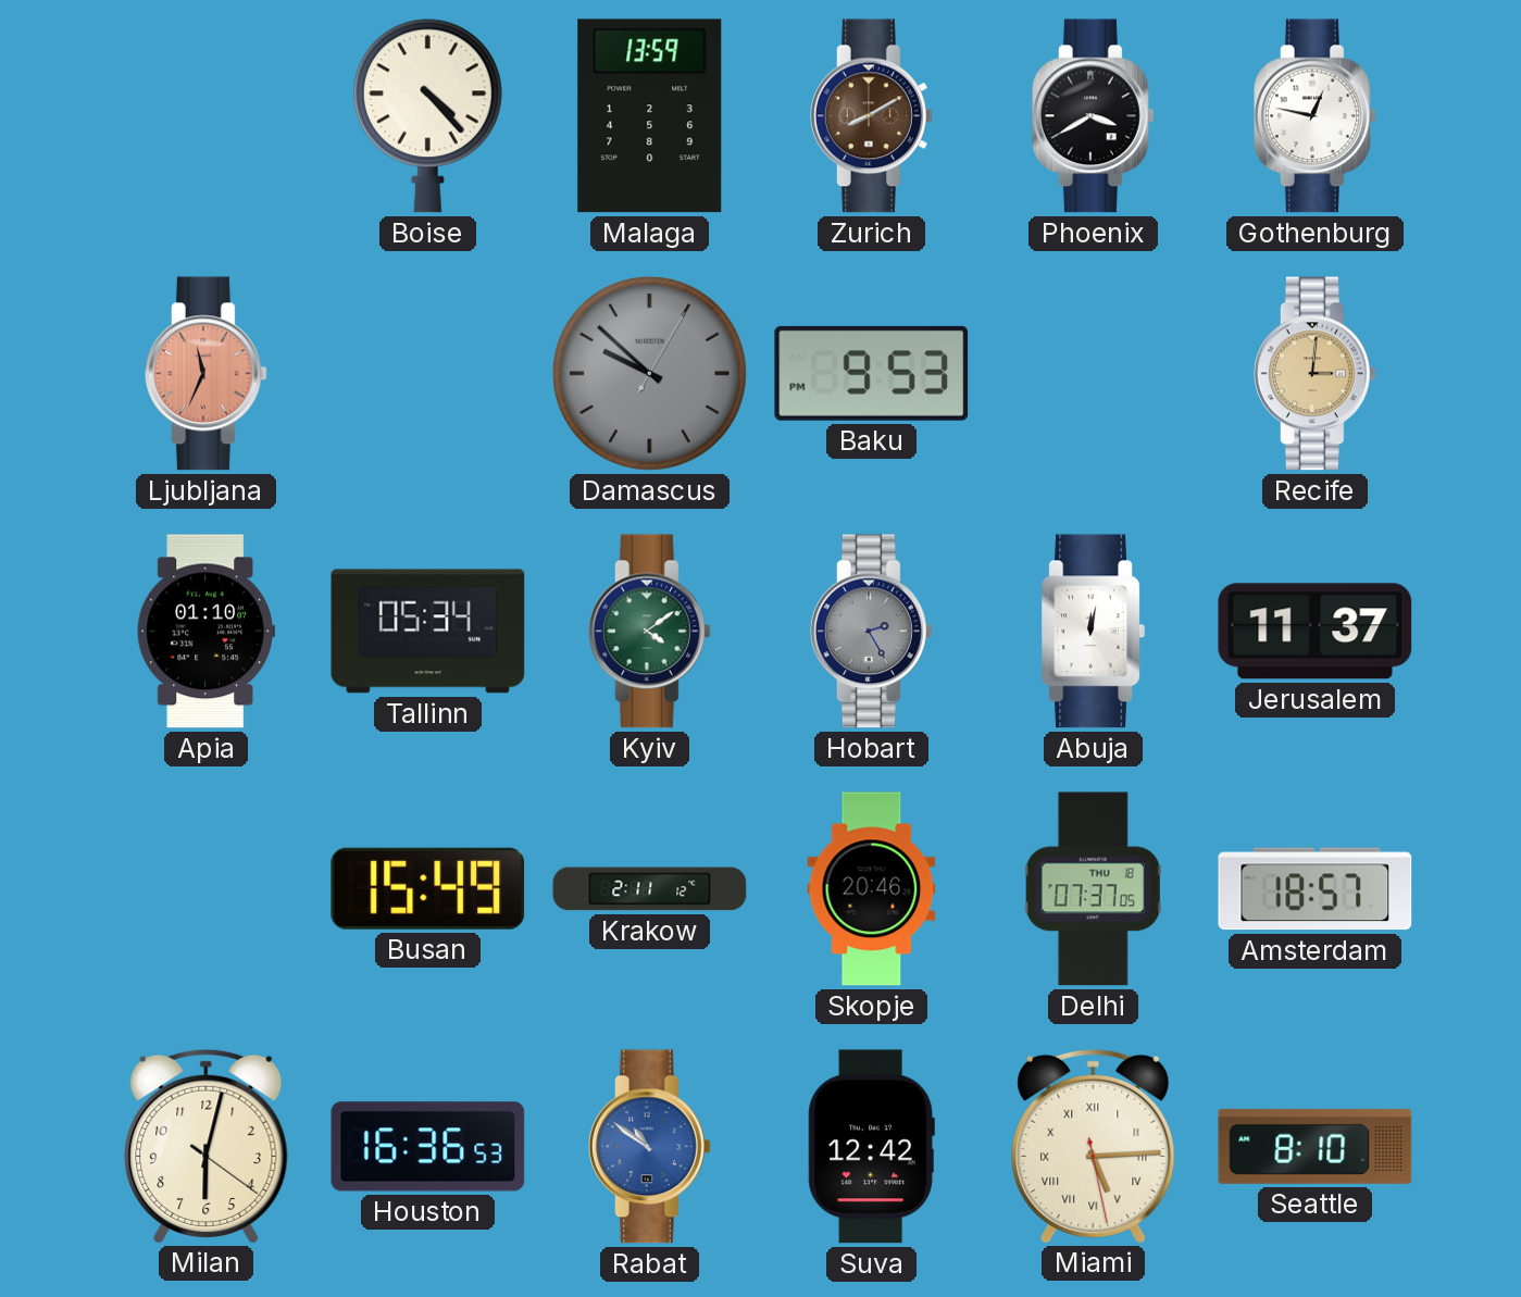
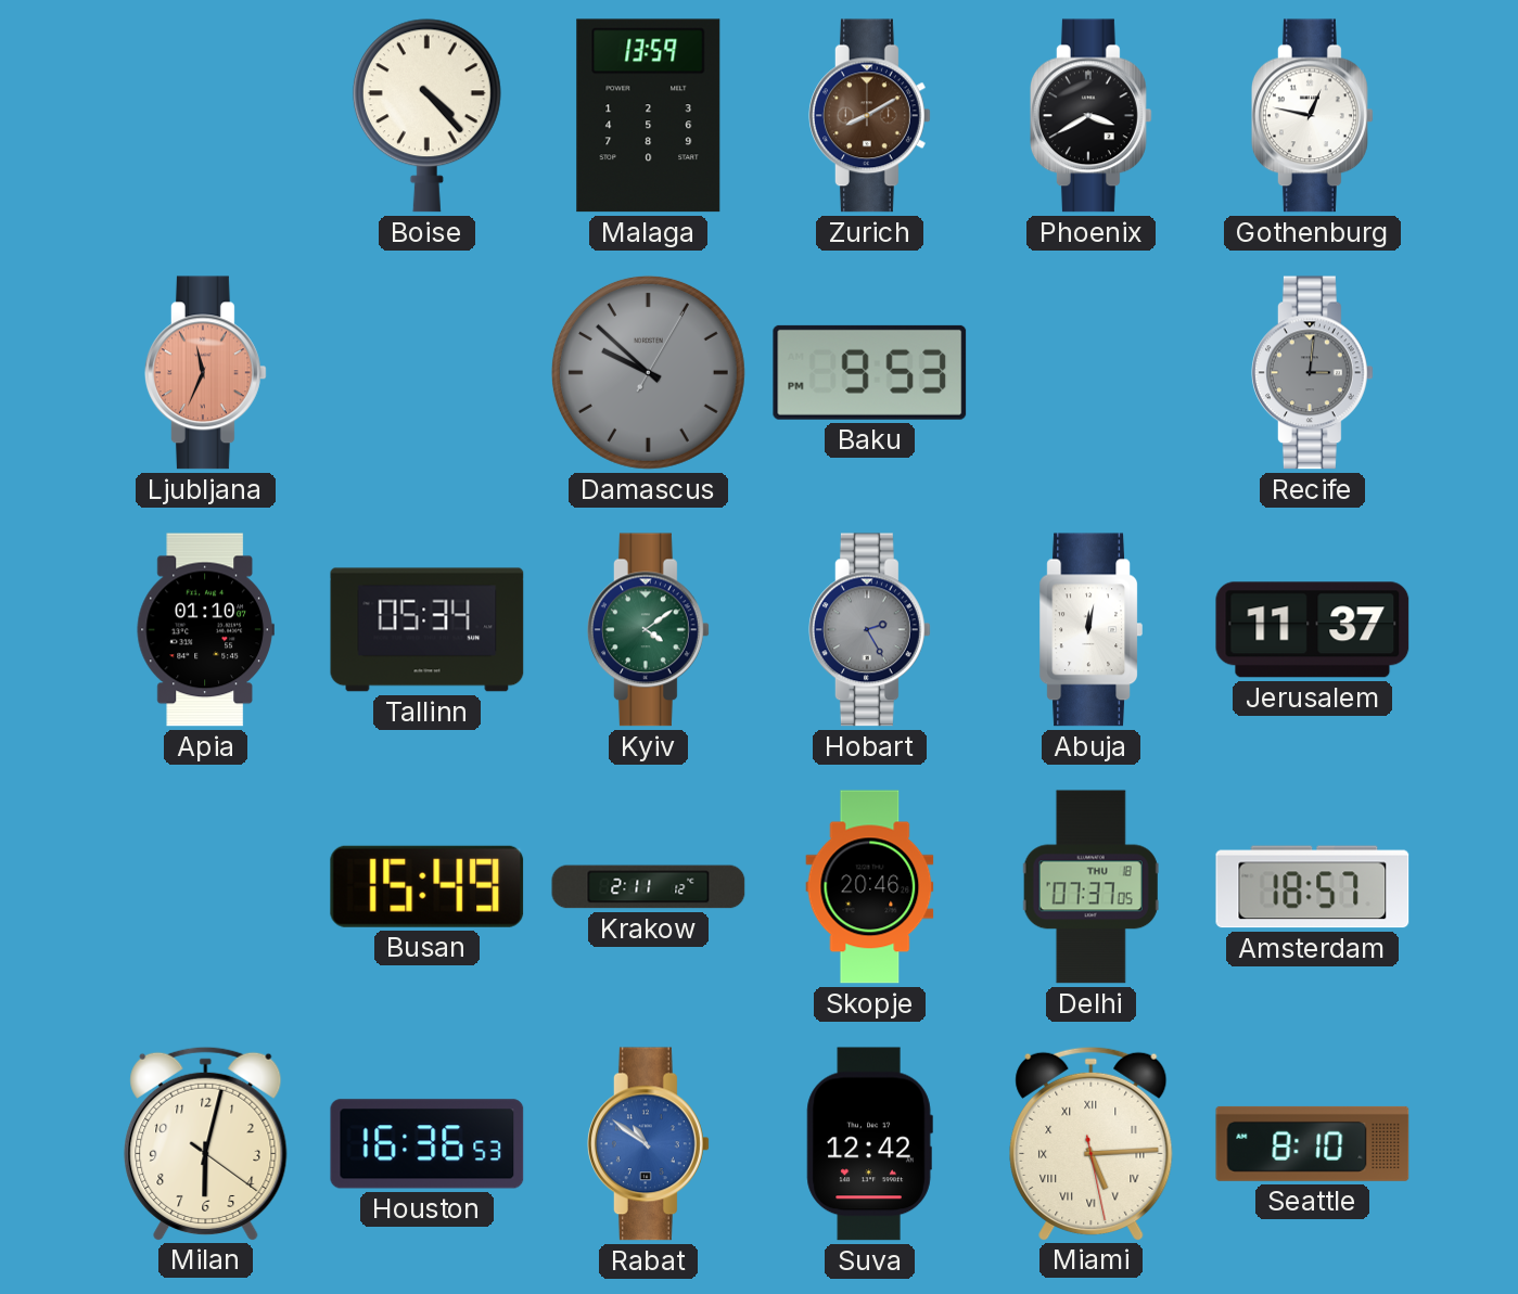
Recife dial: champagne -> grey (1313, 373)
